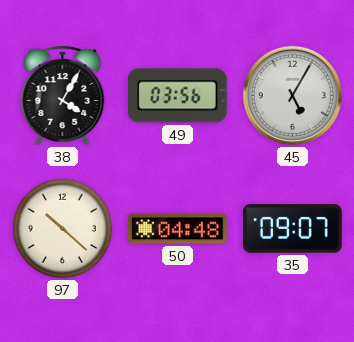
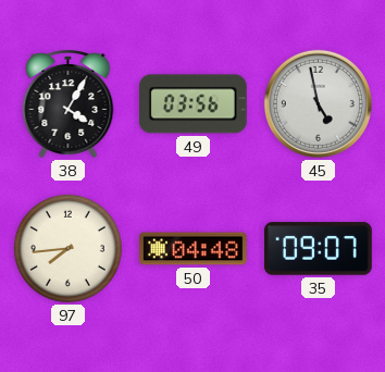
45: 5:05 -> 4:58 (318, 103)
97: 10:22 -> 7:44 (67, 248)
